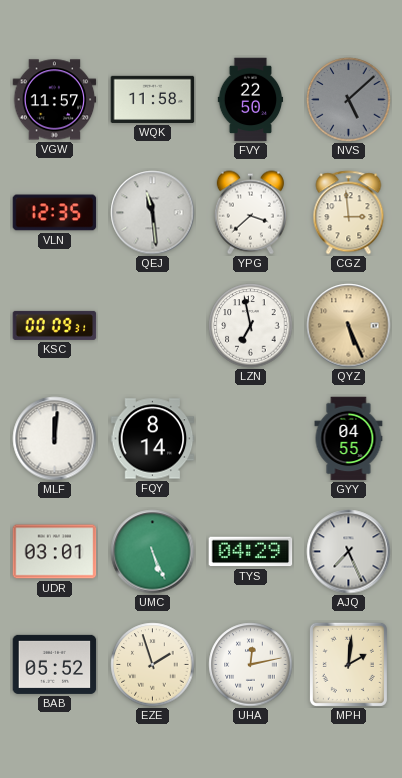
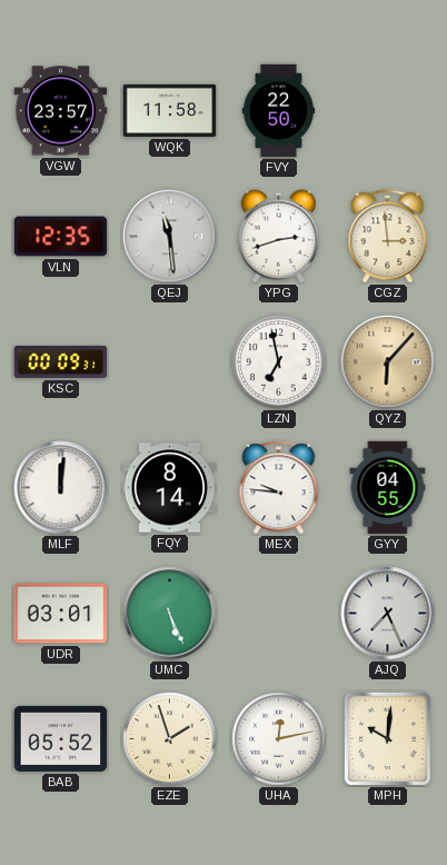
VGW: 11:57 -> 23:57 (61, 111)
NVS: 5:08 -> none (349, 100)
YPG: 3:38 -> 2:42 (278, 237)
QYZ: 5:26 -> 6:07 (388, 362)
MEX: none -> 9:46 (279, 488)
TYS: 04:29 -> none (251, 552)
MPH: 2:01 -> 10:01 (387, 738)
